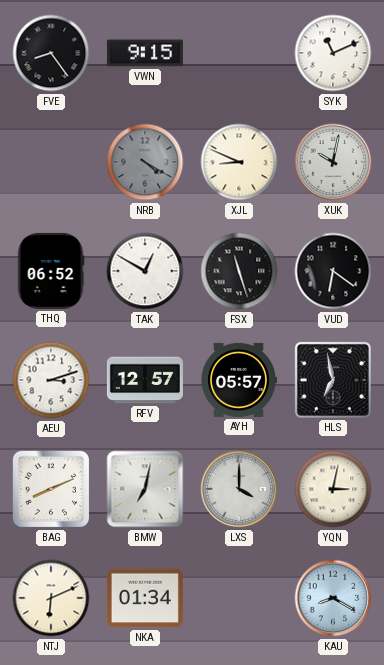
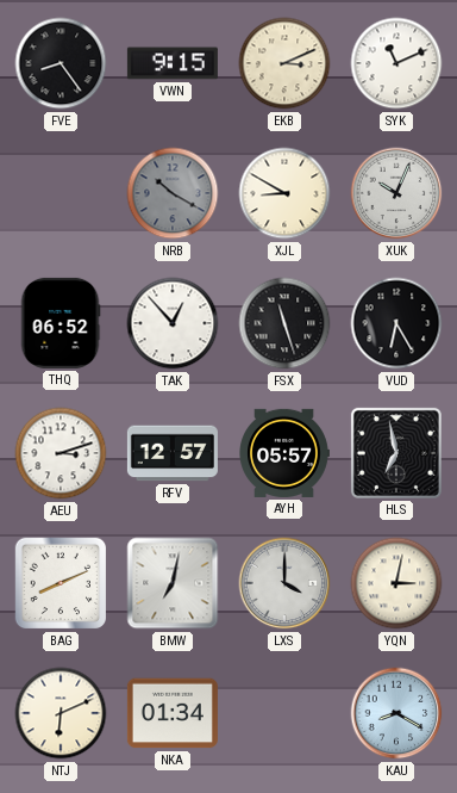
EKB: none -> 3:11 (284, 63)
NRB: 4:20 -> 10:20 (173, 193)
XJL: 8:49 -> 8:50 (284, 193)
XUK: 10:02 -> 10:04 (396, 193)
TAK: 12:50 -> 12:53 (173, 323)
VUD: 6:21 -> 6:25 (396, 323)
